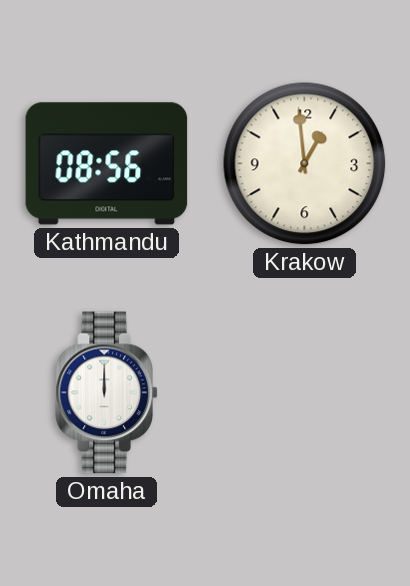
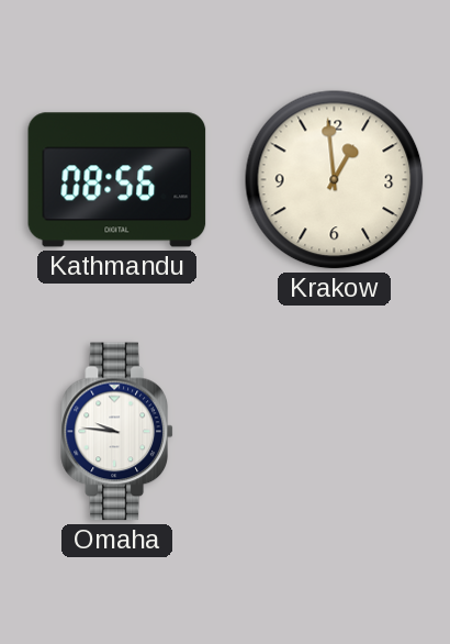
Omaha: 12:00 -> 9:46 (116, 432)
